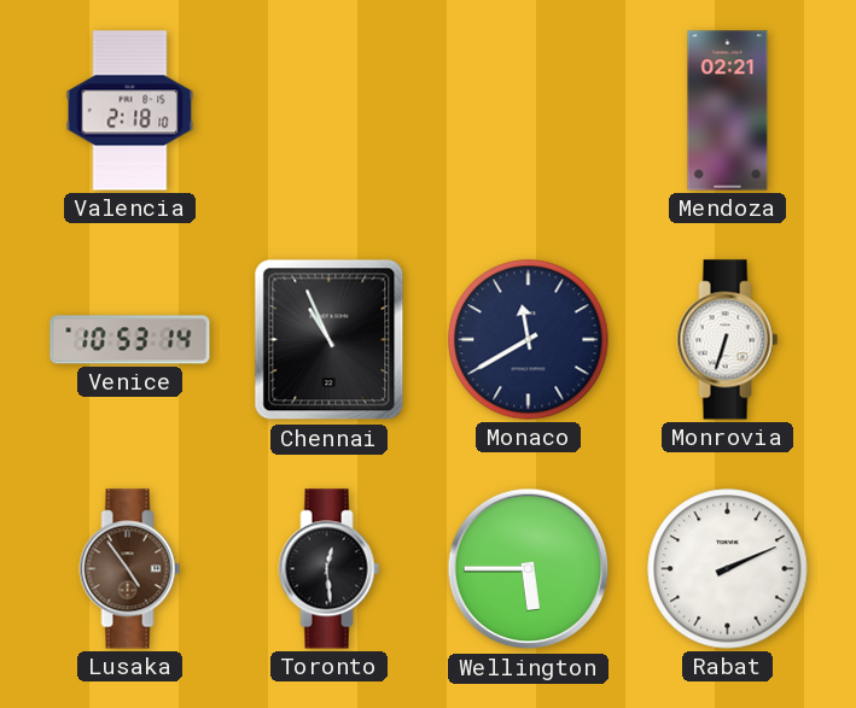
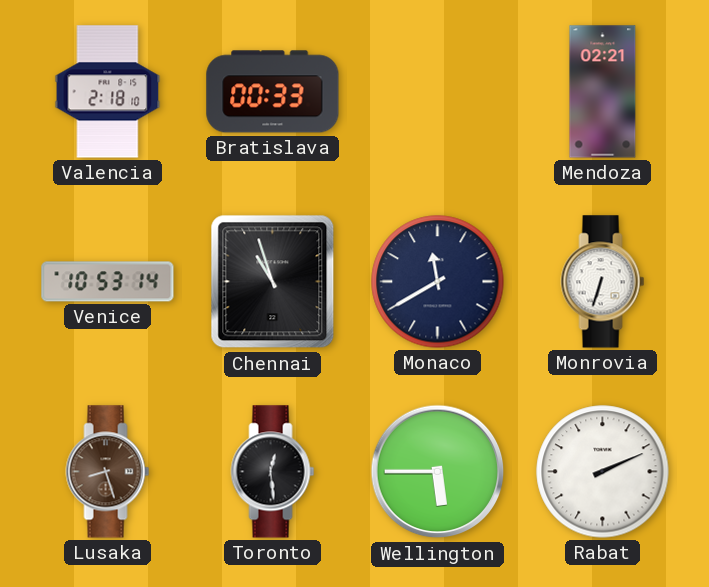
Bratislava: none -> 00:33 (273, 92)
Chennai: 10:56 -> 10:57 (273, 282)
Lusaka: 4:54 -> 8:27 (108, 472)
